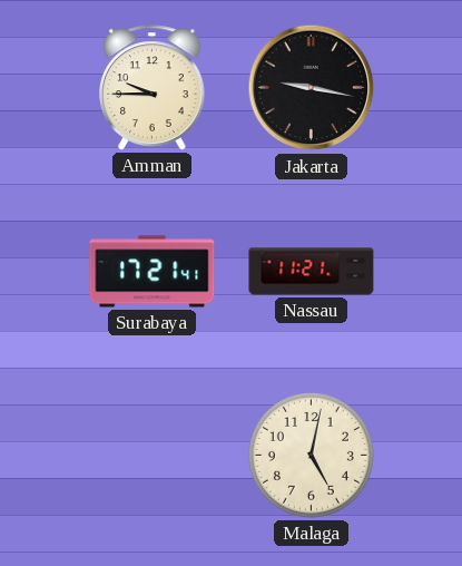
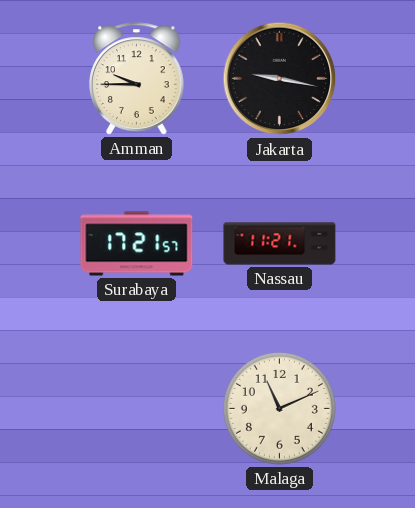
Surabaya: 17:21:41 -> 17:21:57 (137, 244)
Malaga: 5:02 -> 11:11 (279, 408)
